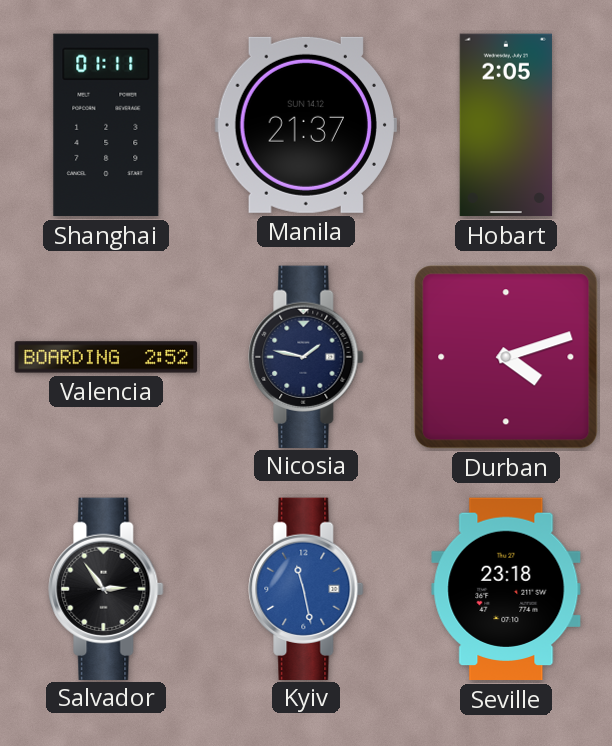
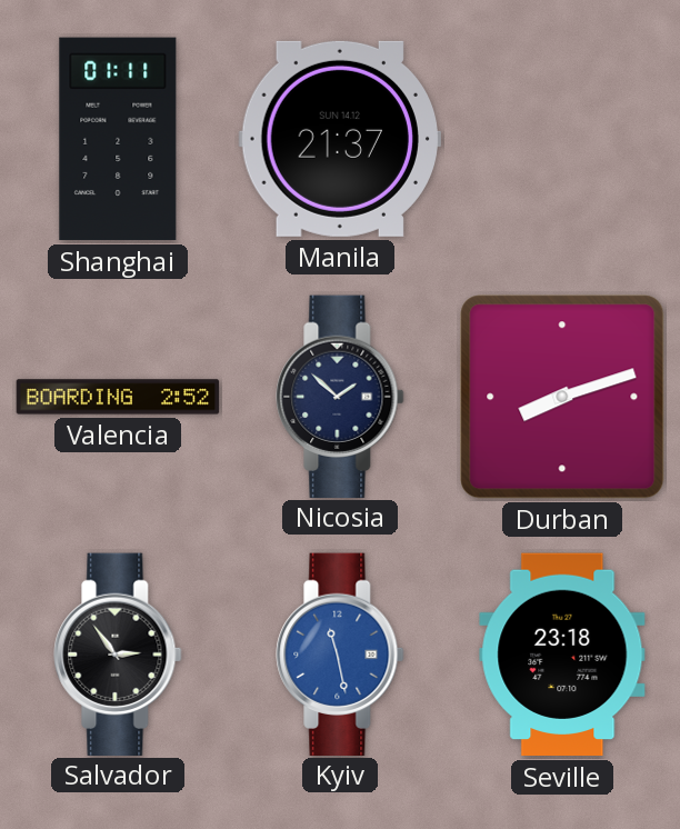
Hobart: 2:05 -> none (506, 125)
Nicosia: 1:47 -> 1:52 (340, 396)
Durban: 4:12 -> 8:12 (562, 397)
